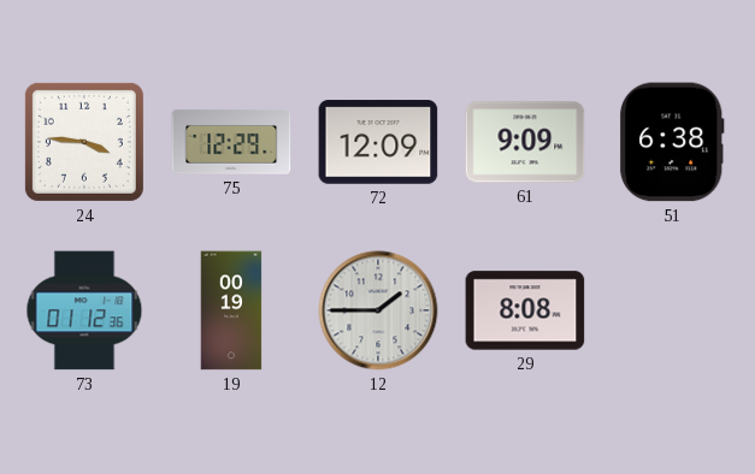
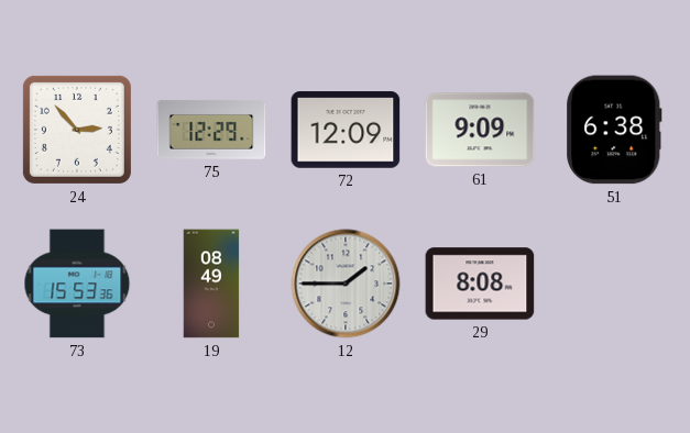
24: 3:46 -> 2:53 (77, 130)
73: 01:12 -> 15:53 (77, 284)
19: 00:19 -> 08:49 (211, 284)
